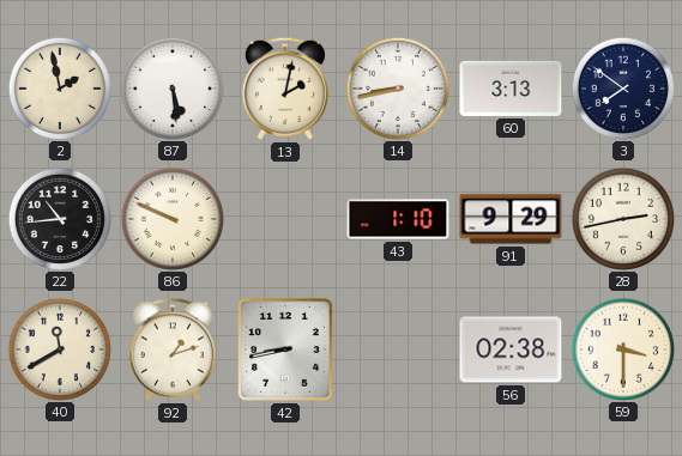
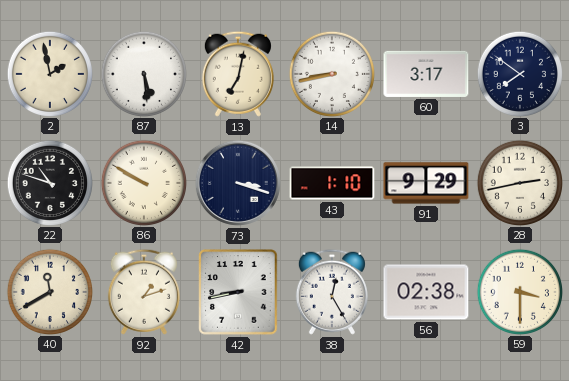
13: 2:02 -> 7:02 (238, 74)
60: 3:13 -> 3:17 (426, 74)
22: 10:44 -> 10:48 (49, 182)
86: 9:49 -> 9:50 (143, 182)
73: none -> 3:18 (238, 183)
38: none -> 12:25 (332, 292)
